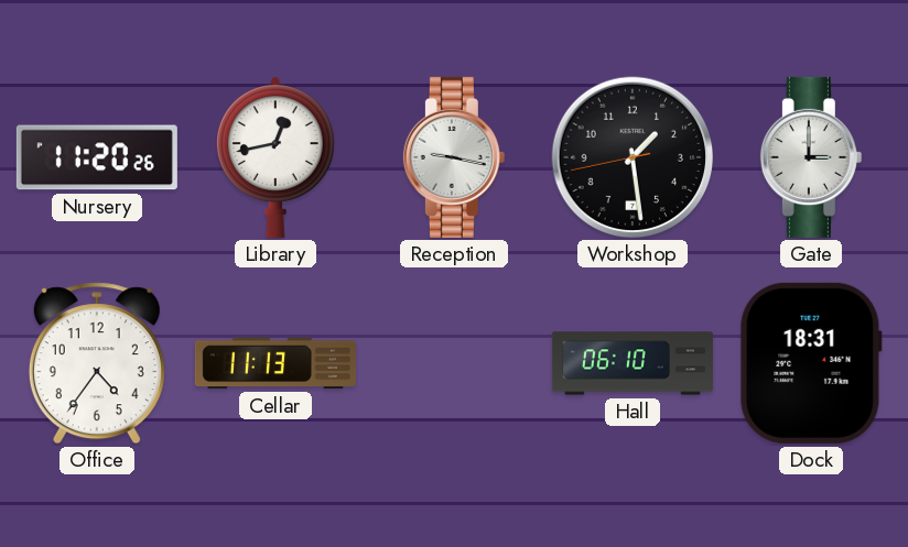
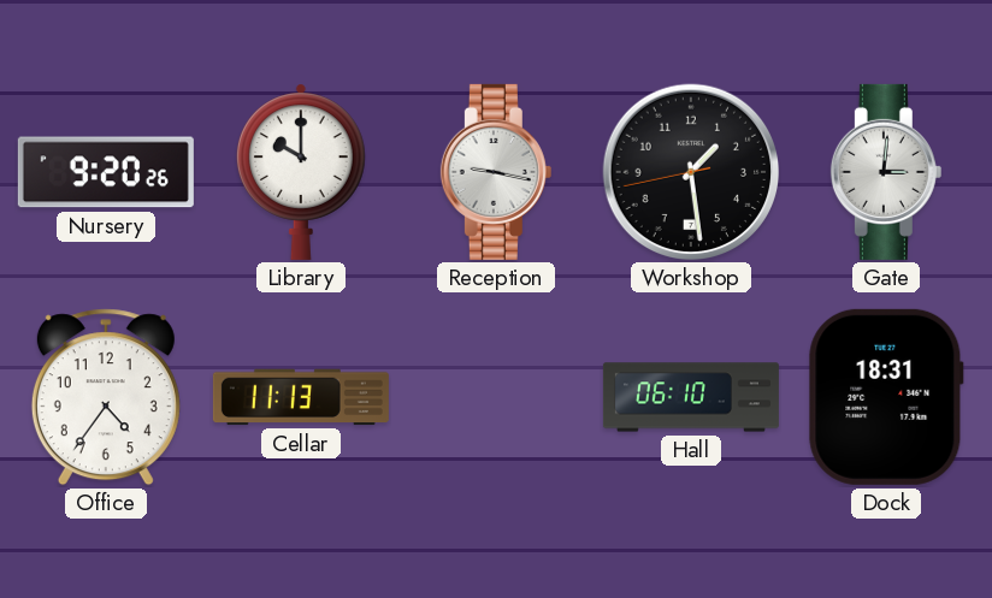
Nursery: 11:20 -> 9:20 (106, 172)
Library: 12:43 -> 10:00 (301, 172)
Gate: 3:00 -> 3:01 (886, 172)
